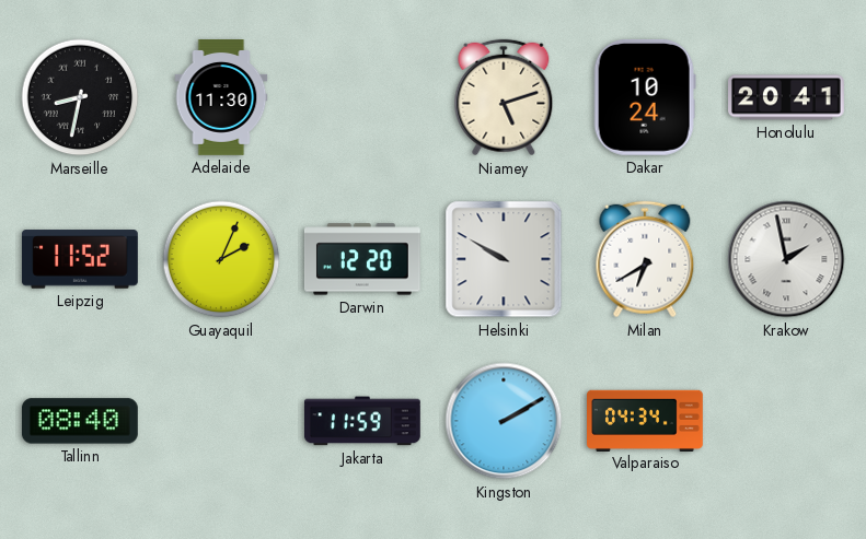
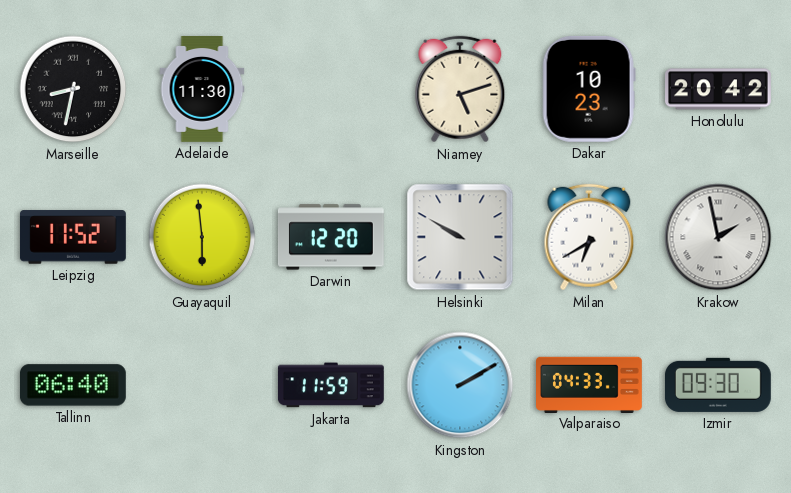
Dakar: 10:24 -> 10:23 (589, 89)
Honolulu: 20:41 -> 20:42 (719, 89)
Guayaquil: 2:04 -> 5:59 (202, 237)
Tallinn: 08:40 -> 06:40 (73, 385)
Valparaiso: 04:34 -> 04:33 (590, 384)
Izmir: none -> 09:30 (718, 385)
